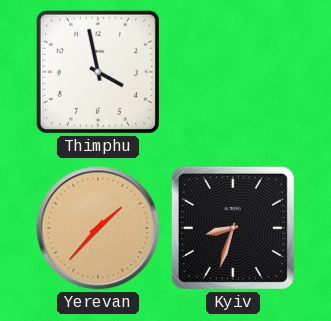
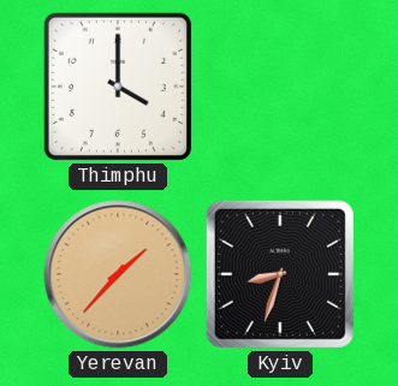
Thimphu: 3:58 -> 4:00 (118, 87)
